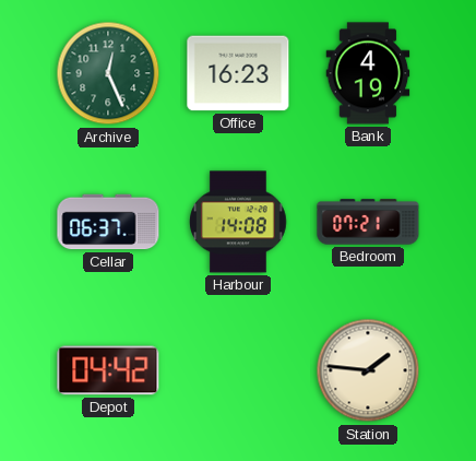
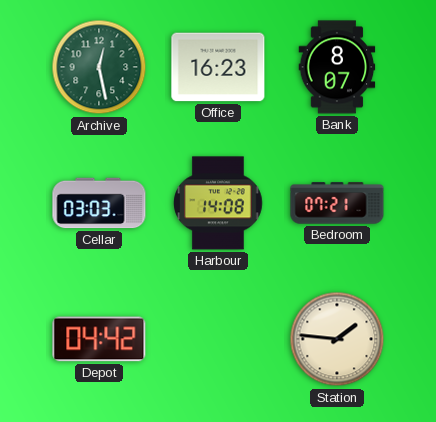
Archive: 12:26 -> 12:28 (99, 67)
Bank: 4:19 -> 8:07 (337, 67)
Cellar: 06:37 -> 03:03 (99, 203)
